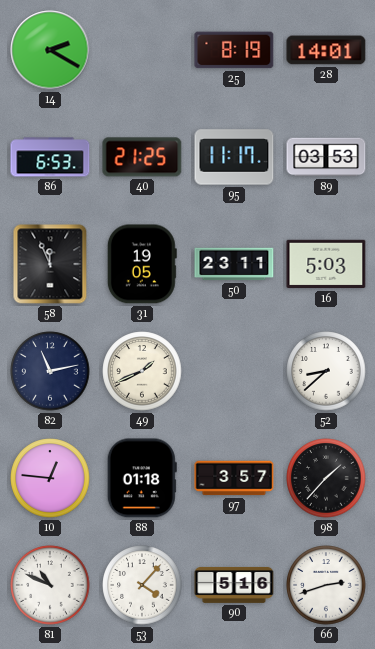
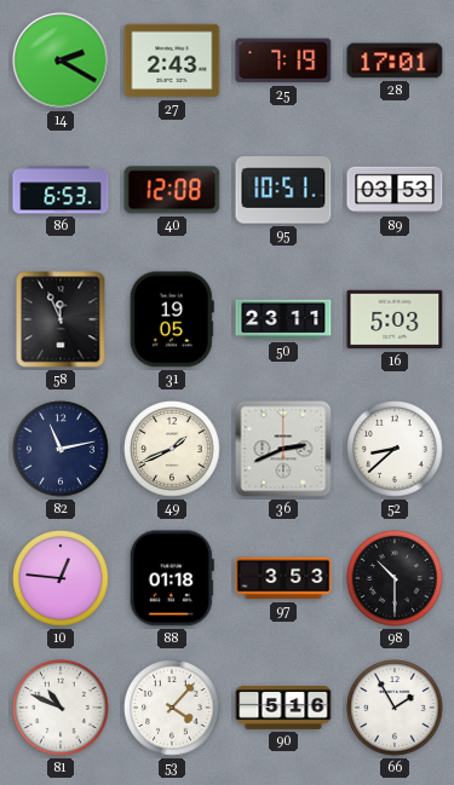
27: none -> 2:43 (172, 60)
25: 8:19 -> 7:19 (283, 60)
28: 14:01 -> 17:01 (395, 60)
40: 21:25 -> 12:08 (172, 190)
95: 11:17 -> 10:51 (283, 190)
36: none -> 2:41 (283, 449)
97: 3:57 -> 3:53 (283, 578)
98: 1:37 -> 10:30 (395, 578)
66: 2:42 -> 1:55 (395, 708)
